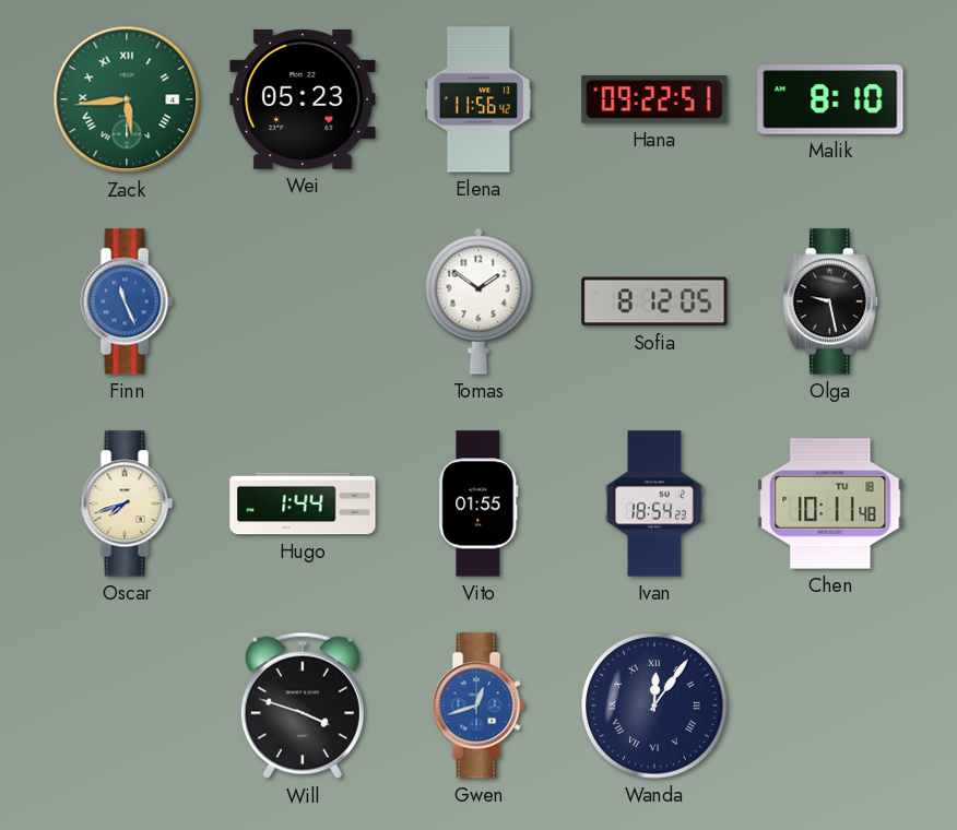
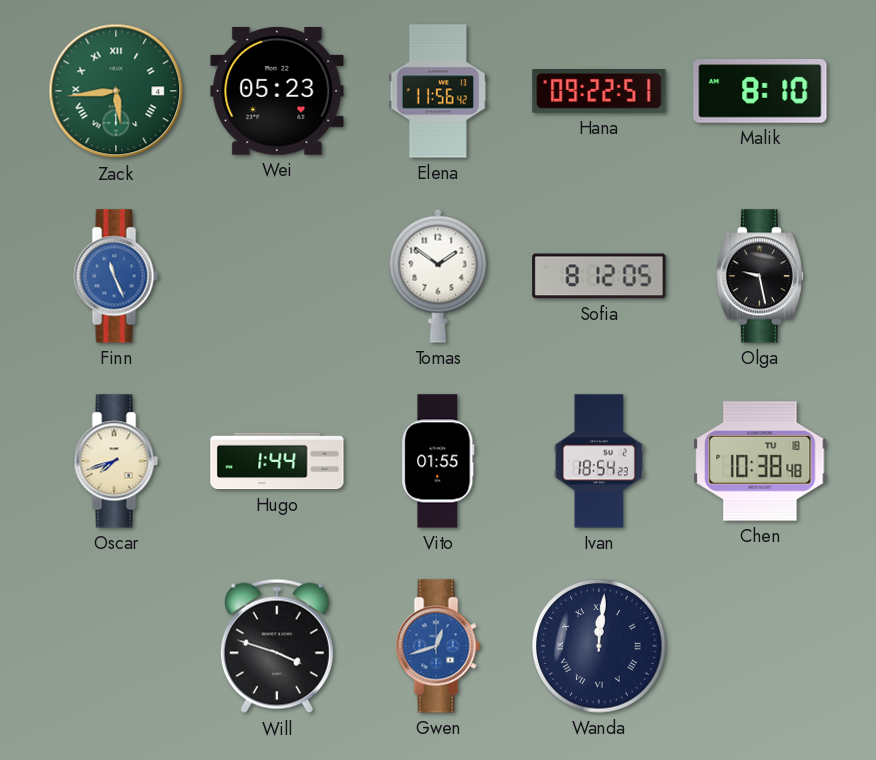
Chen: 10:11 -> 10:38 (760, 461)
Wanda: 12:06 -> 12:01 (599, 646)
